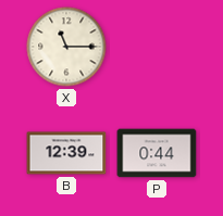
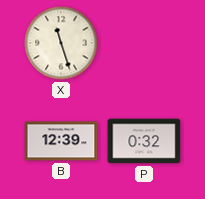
X: 11:15 -> 11:27 (61, 43)
P: 0:44 -> 0:32 (144, 141)
